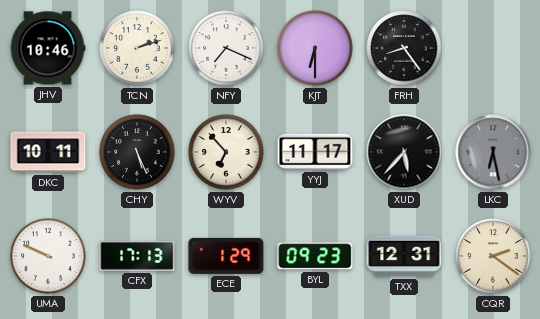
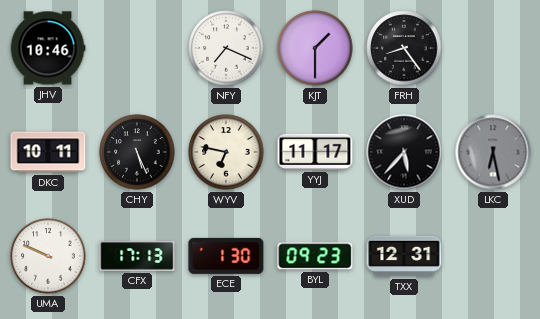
TCN: 2:12 -> none (137, 48)
KJT: 6:30 -> 1:30 (315, 48)
WYV: 6:53 -> 6:47 (226, 152)
ECE: 1:29 -> 1:30 (226, 256)
CQR: 2:21 -> none (493, 256)
